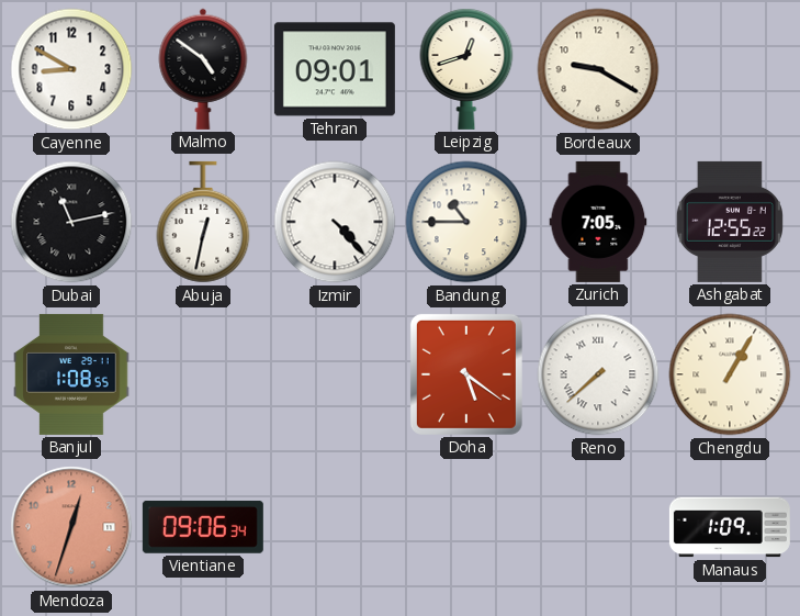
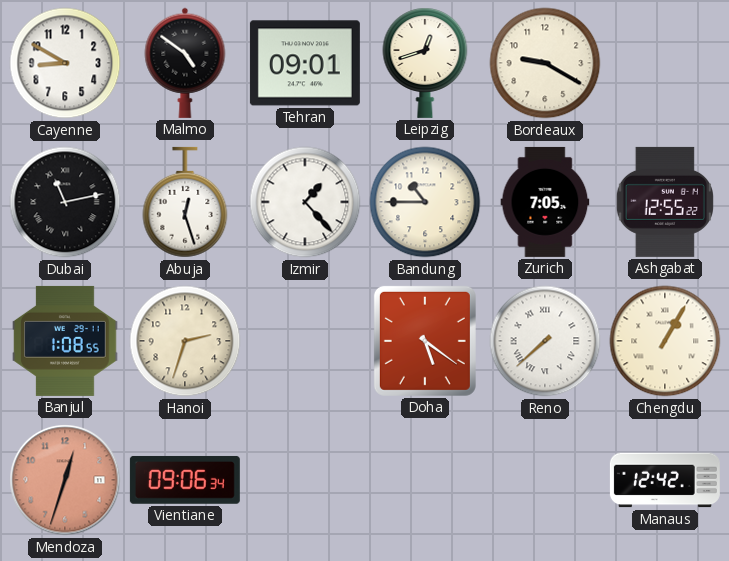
Abuja: 12:32 -> 12:27 (185, 202)
Izmir: 4:23 -> 1:23 (305, 202)
Hanoi: none -> 2:33 (185, 341)
Manaus: 1:09 -> 12:42 (665, 480)
